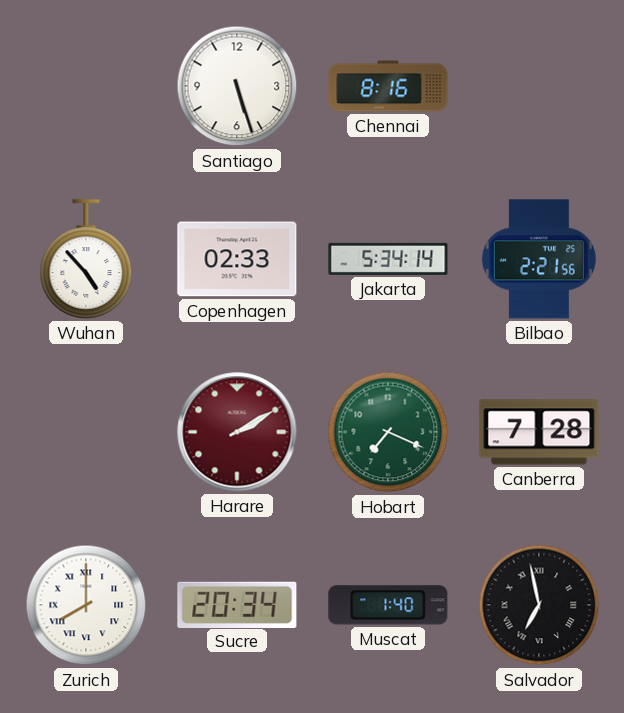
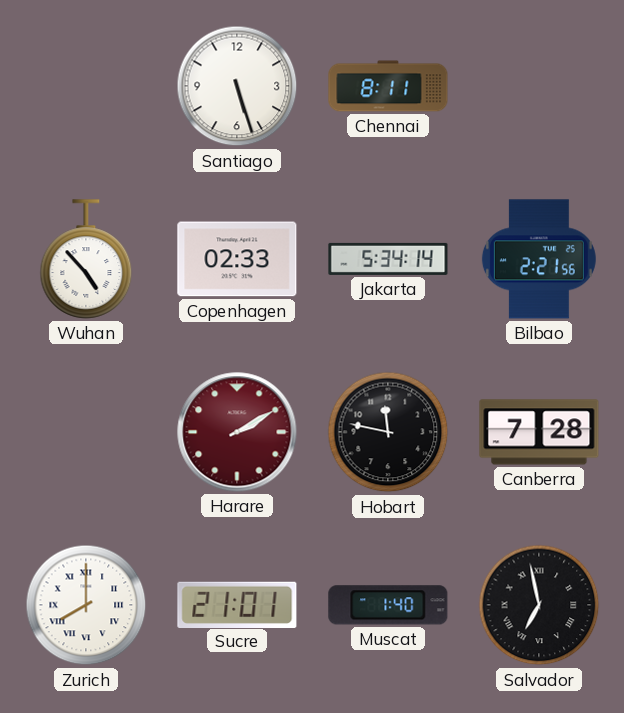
Chennai: 8:16 -> 8:11 (388, 86)
Hobart: 7:19 -> 11:47 (388, 432)
Hobart dial: green -> black (388, 432)
Sucre: 20:34 -> 21:01 (237, 604)
